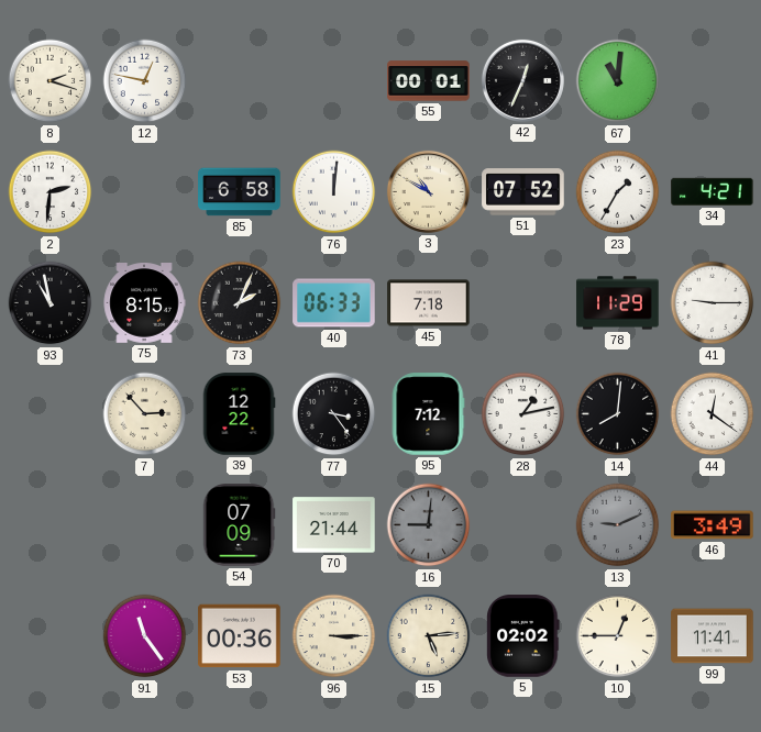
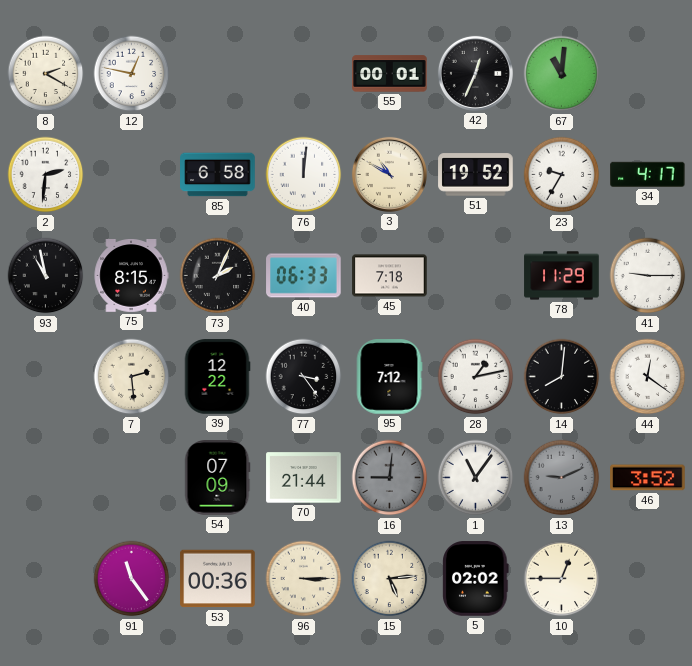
8: 2:18 -> 2:20 (46, 74)
51: 07:52 -> 19:52 (476, 175)
23: 1:35 -> 9:35 (562, 175)
34: 4:21 -> 4:17 (648, 174)
7: 2:53 -> 2:29 (132, 377)
1: none -> 11:06 (476, 478)
46: 3:49 -> 3:52 (648, 478)
99: 11:41 -> none (713, 636)
